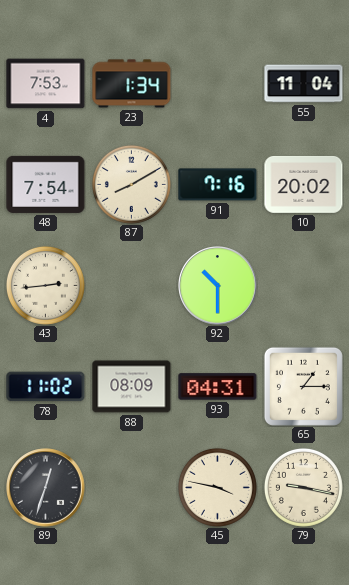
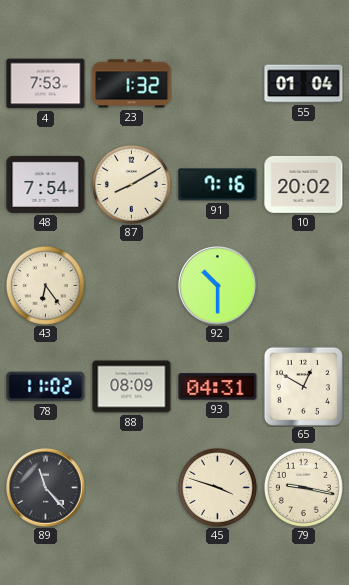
23: 1:34 -> 1:32 (132, 84)
55: 11:04 -> 01:04 (304, 84)
43: 2:44 -> 6:24 (45, 285)
65: 1:15 -> 12:50 (303, 386)
89: 12:33 -> 11:23 (46, 488)
45: 3:47 -> 3:48 (217, 487)
